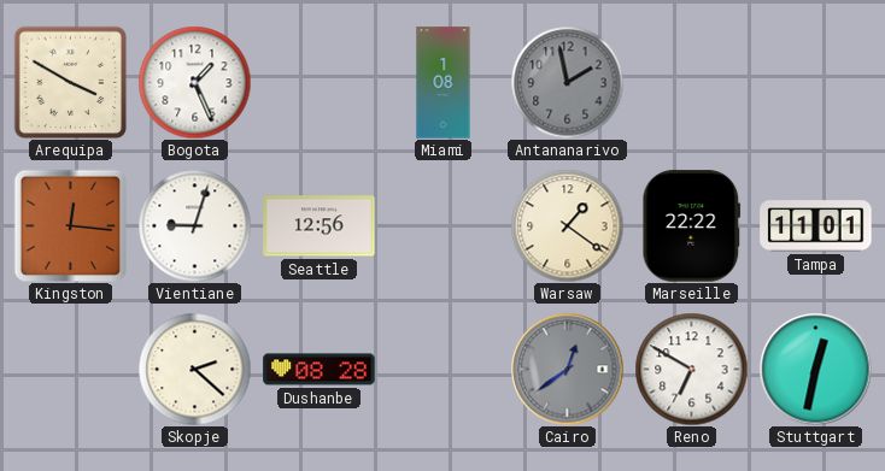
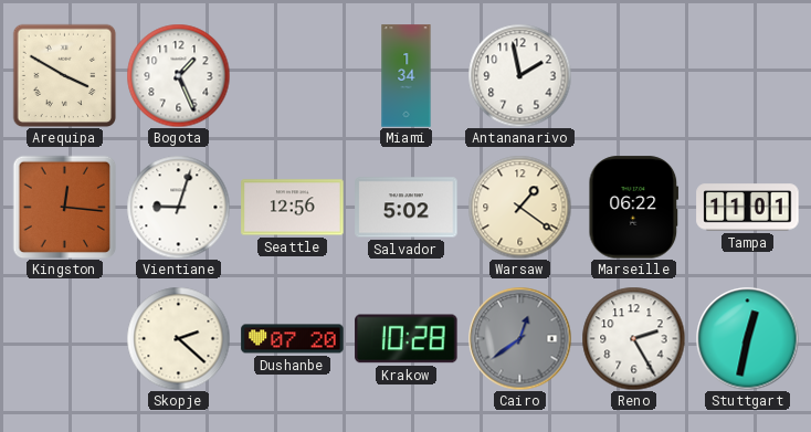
Miami: 1:08 -> 1:34 (407, 76)
Antananarivo dial: grey -> white (519, 75)
Salvador: none -> 5:02 (407, 208)
Marseille: 22:22 -> 06:22 (634, 208)
Dushanbe: 08:28 -> 07:20 (293, 339)
Krakow: none -> 10:28 (407, 339)
Reno: 6:50 -> 2:25 (633, 338)
